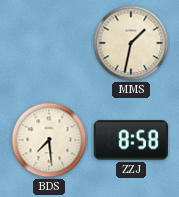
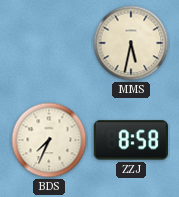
MMS: 1:32 -> 5:32 (131, 43)
BDS: 7:29 -> 7:34 (49, 140)
